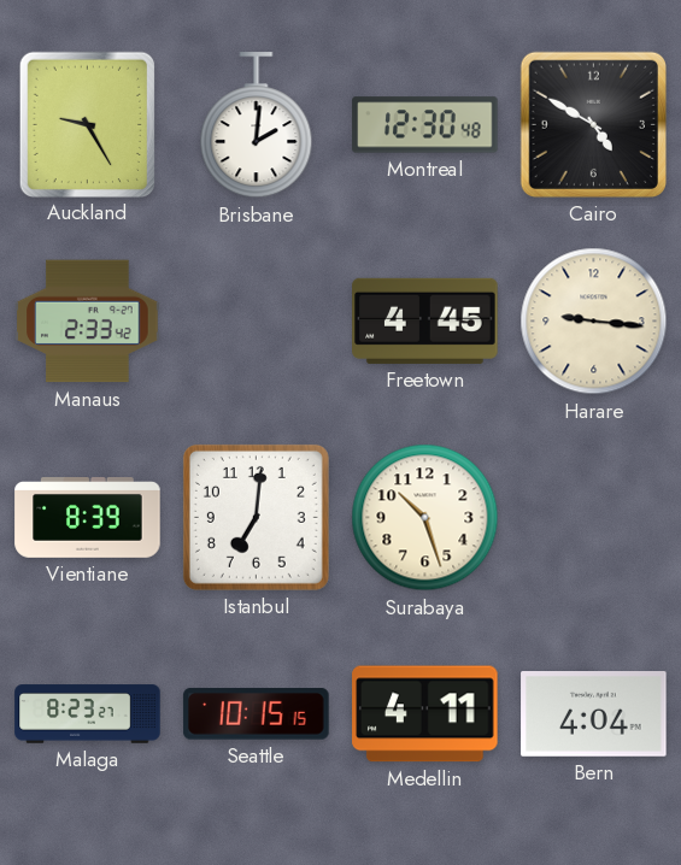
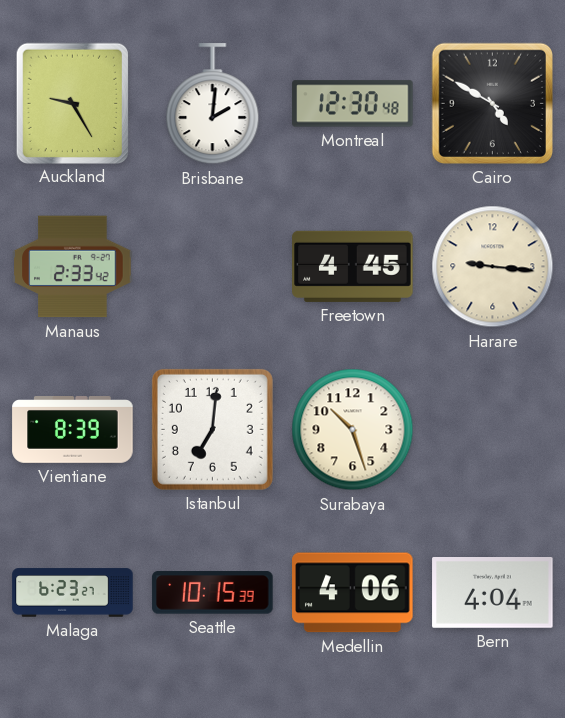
Malaga: 8:23 -> 6:23 (73, 593)
Seattle: 10:15:15 -> 10:15:39 (213, 593)
Medellin: 4:11 -> 4:06 (353, 593)
